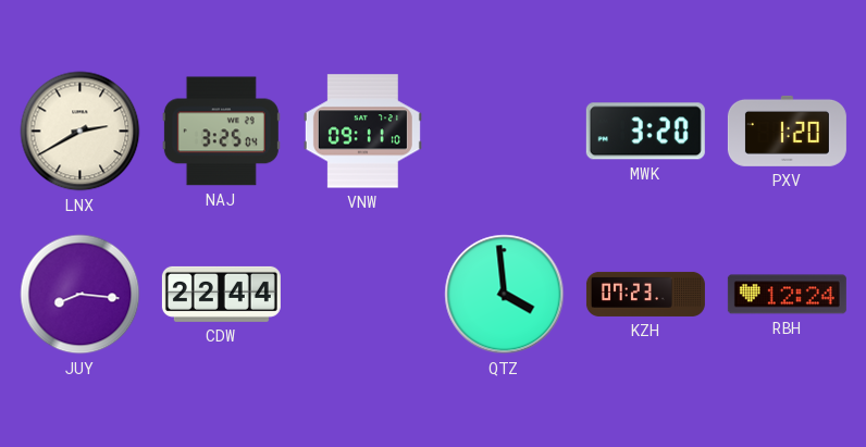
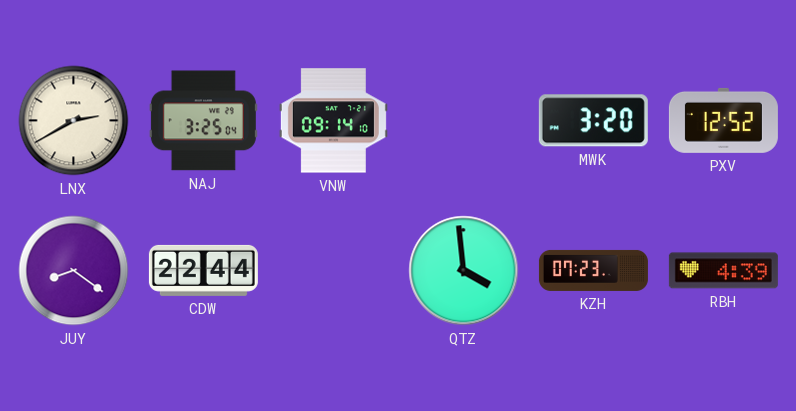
VNW: 09:11 -> 09:14 (333, 121)
PXV: 1:20 -> 12:52 (723, 120)
JUY: 8:16 -> 8:21 (74, 271)
RBH: 12:24 -> 4:39 (723, 271)
